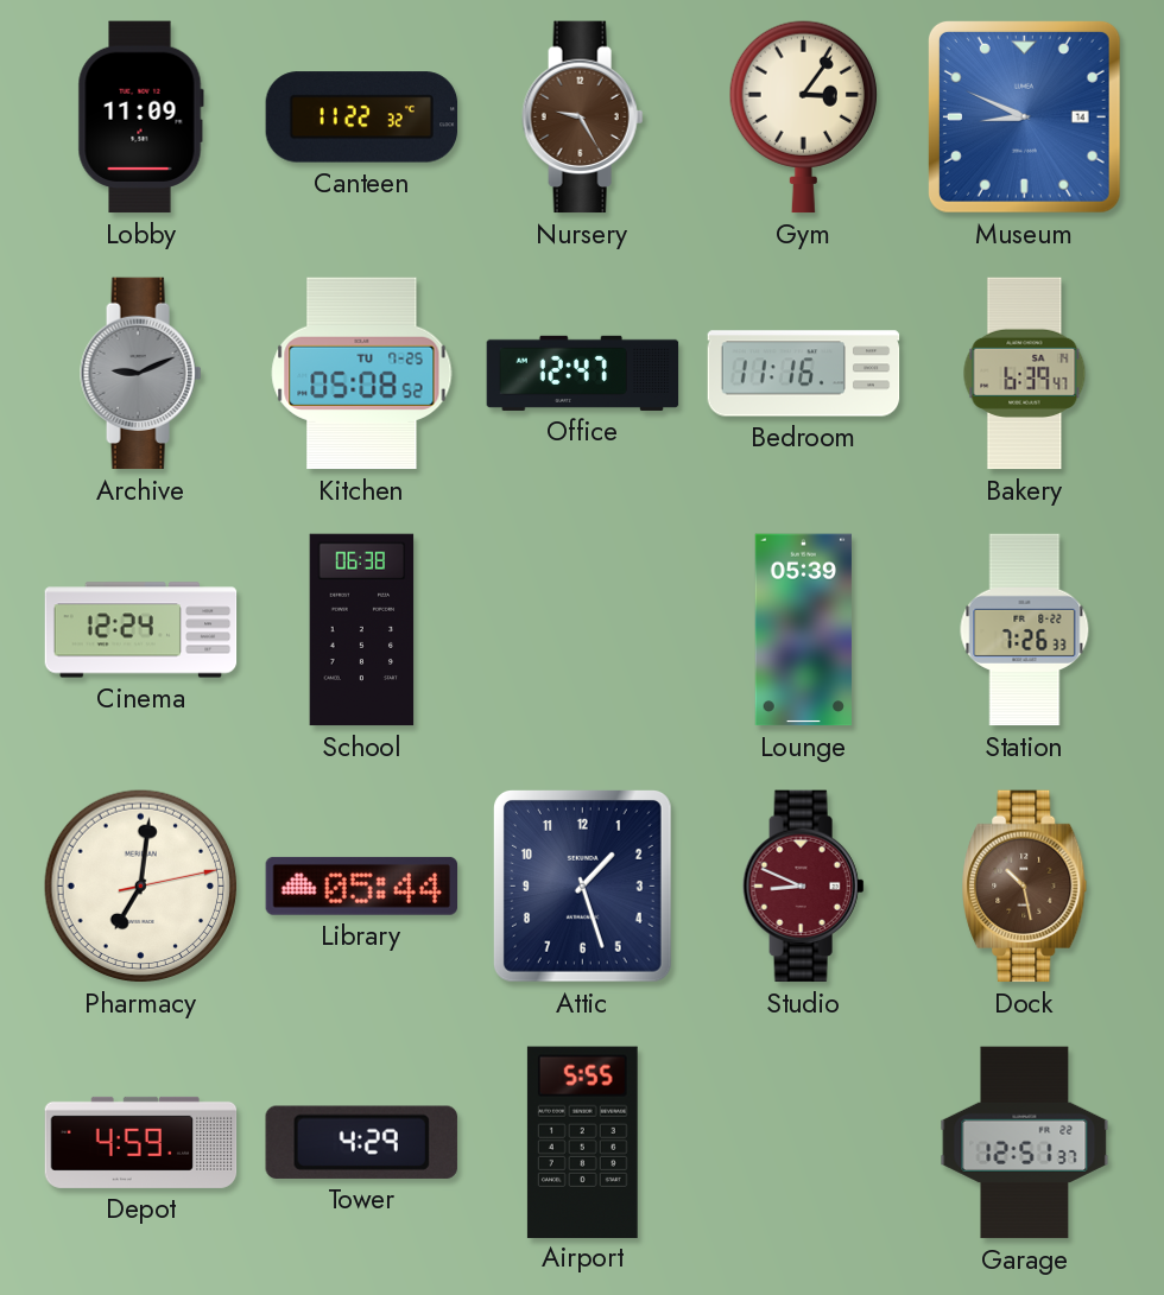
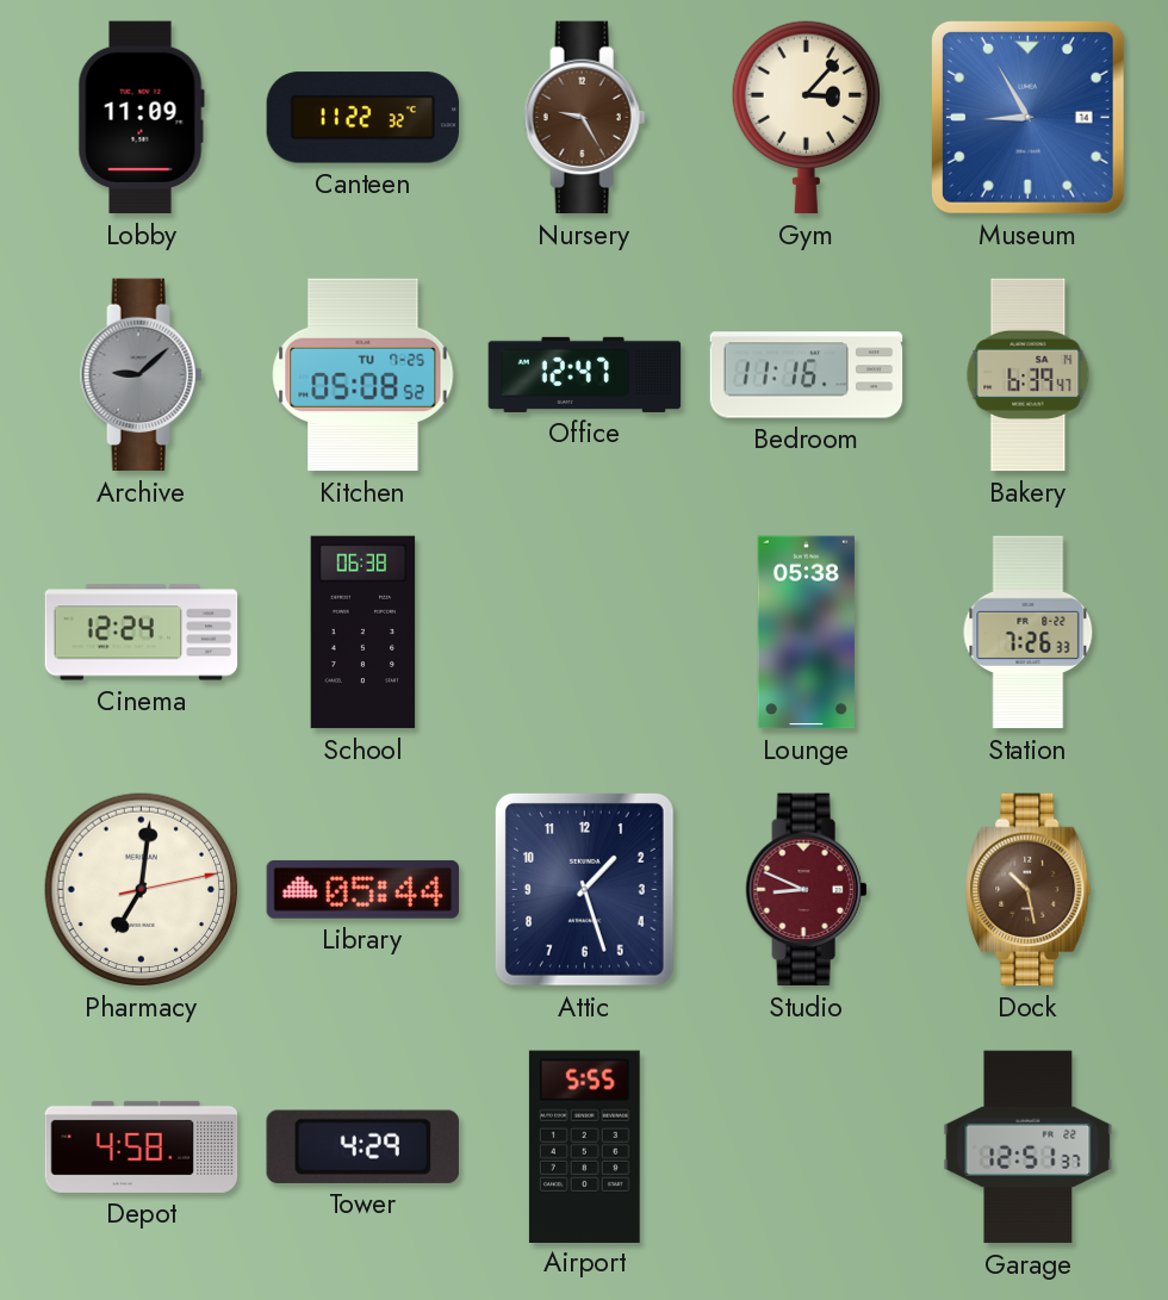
Gym: 3:06 -> 3:07 (806, 118)
Museum: 8:49 -> 8:55 (1027, 117)
Archive: 9:11 -> 9:08 (142, 375)
Lounge: 05:39 -> 05:38 (806, 633)
Depot: 4:59 -> 4:58 (142, 1146)
